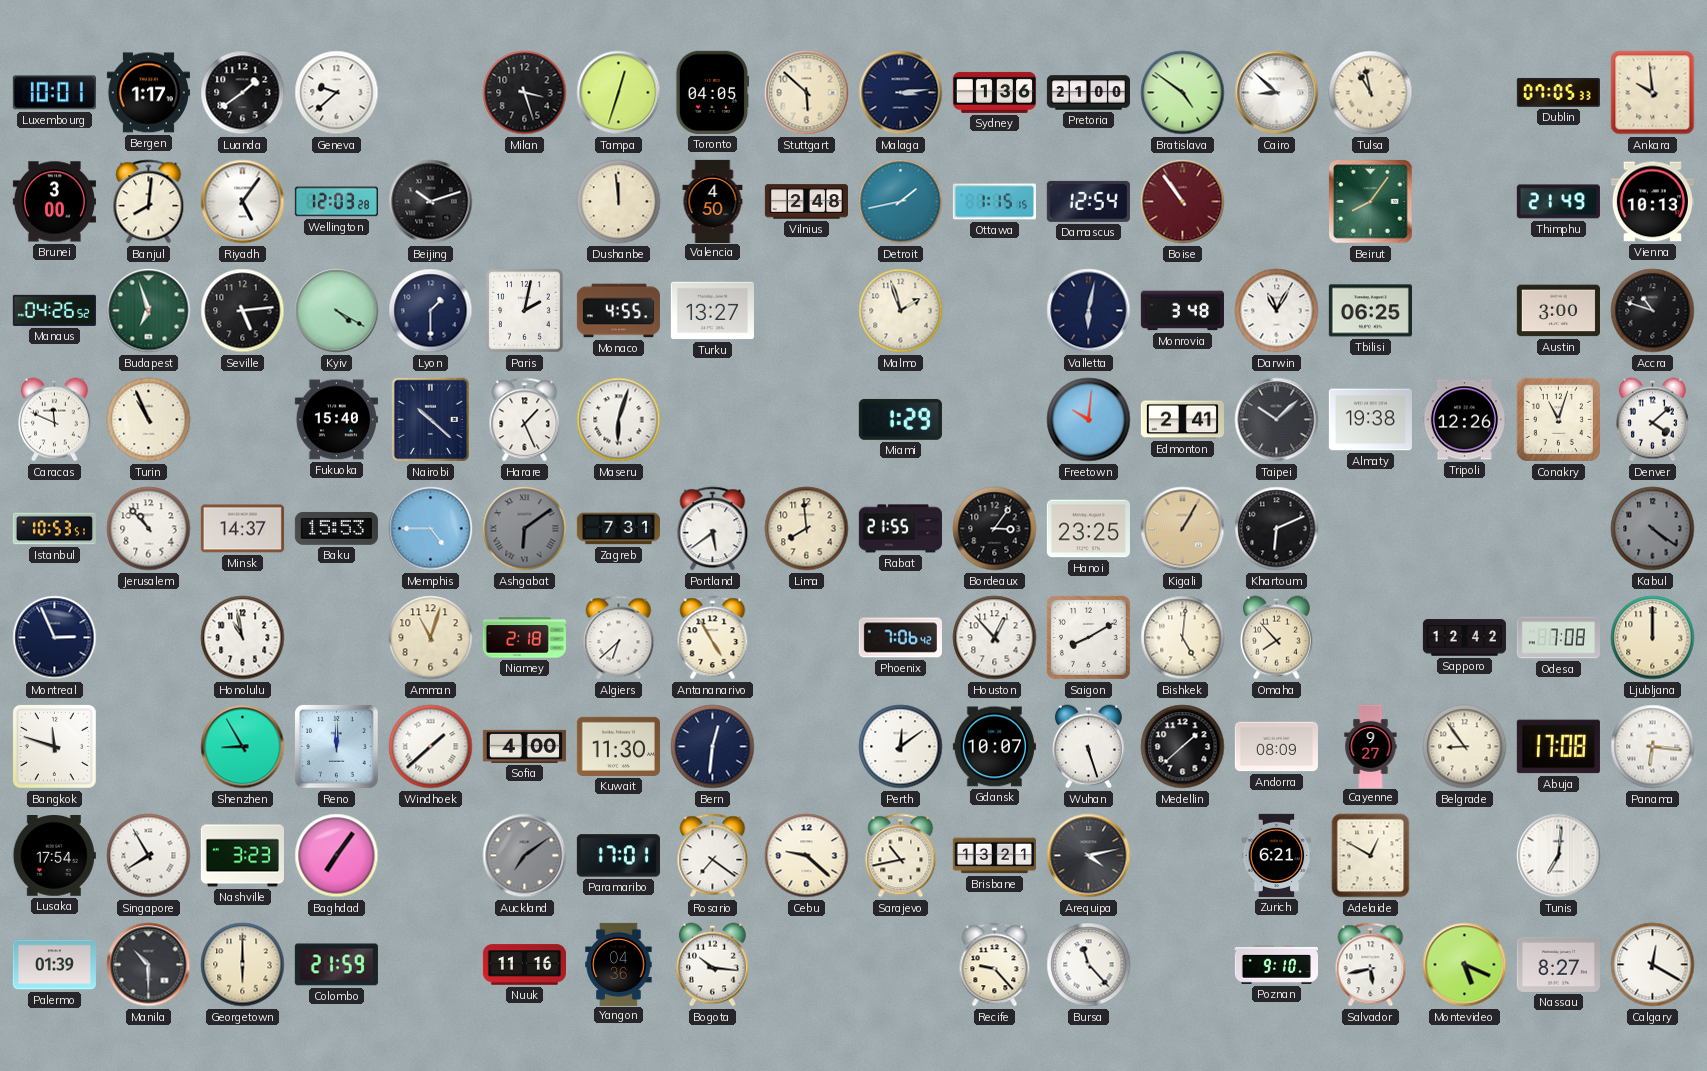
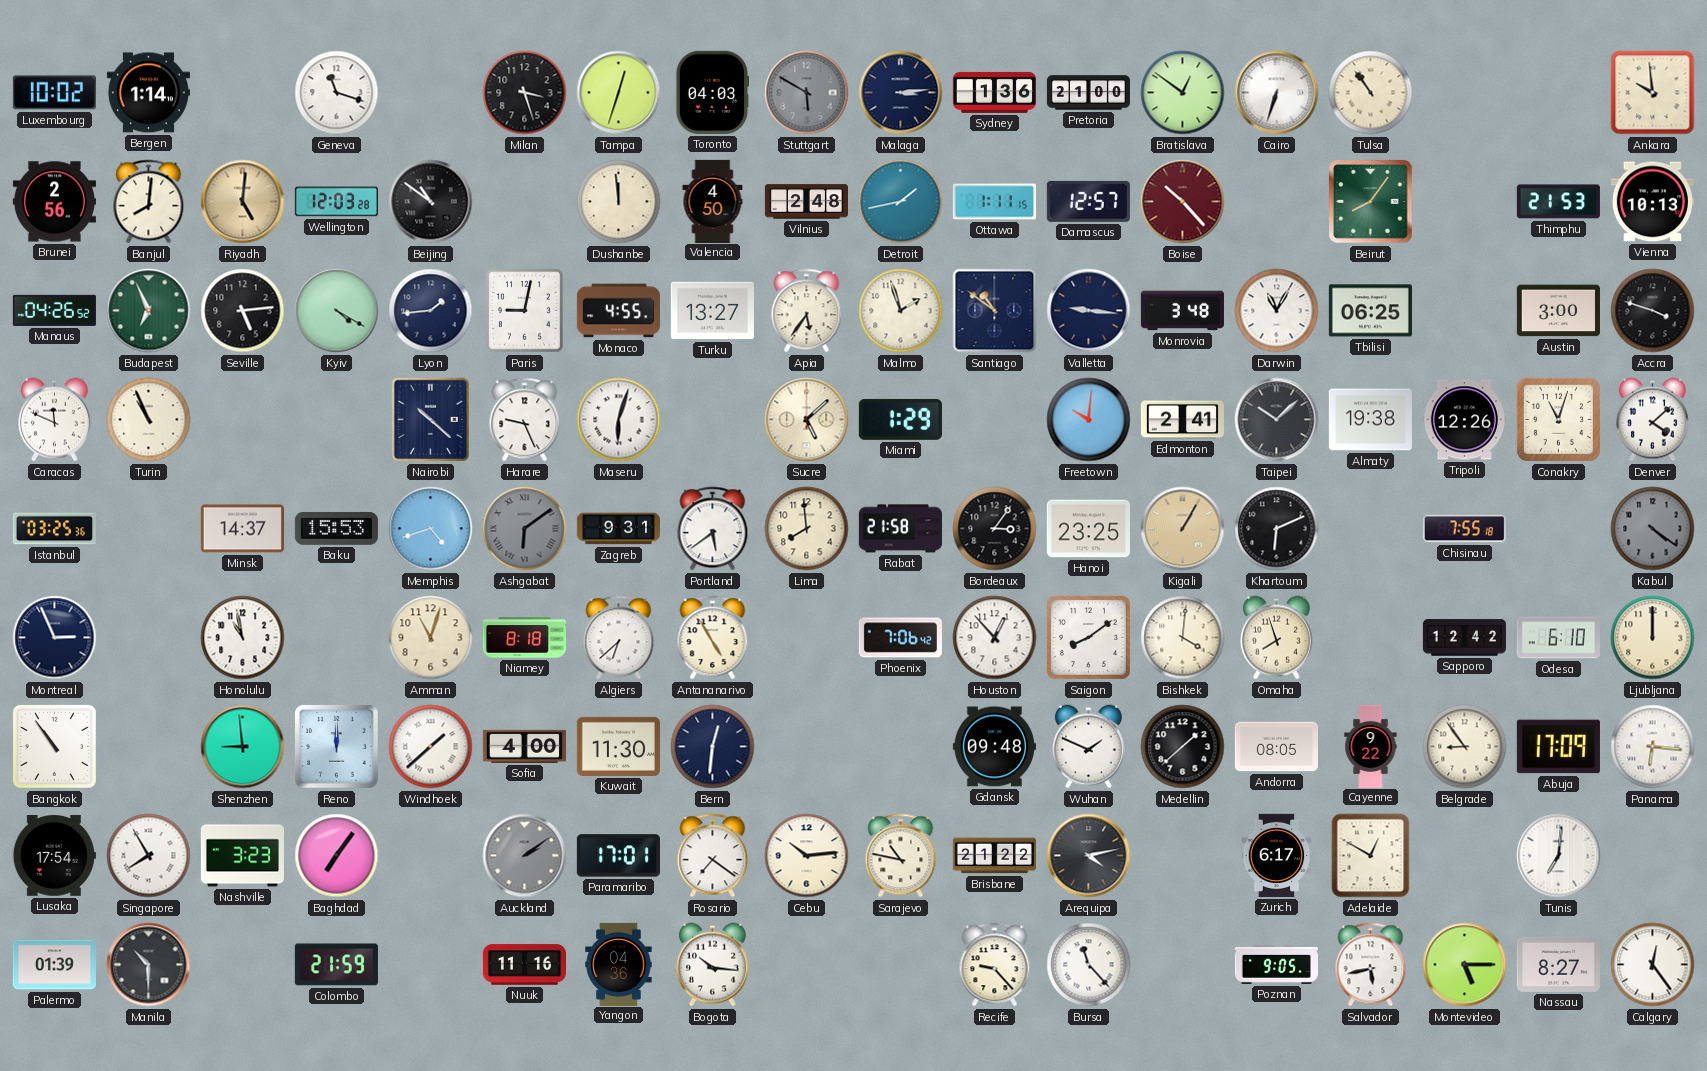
Luxembourg: 10:01 -> 10:02 (54, 93)
Bergen: 1:17 -> 1:14 (148, 93)
Luanda: 1:39 -> none (243, 93)
Geneva: 9:38 -> 11:18 (337, 93)
Toronto: 04:05 -> 04:03 (712, 92)
Stuttgart: 5:52 -> 5:50 (807, 93)
Stuttgart dial: cream -> grey (807, 93)
Bratislava: 4:51 -> 12:51 (1183, 93)
Cairo: 8:52 -> 6:33 (1277, 93)
Tulsa: 10:58 -> 10:54 (1371, 93)
Dublin: 07:05 -> none (1558, 92)
Brunei: 3:00 -> 2:56 (54, 202)
Riyadh: 5:06 -> 5:01 (243, 202)
Riyadh dial: white -> champagne (243, 202)
Beijing: 10:12 -> 10:51 (431, 202)
Ottawa: 1:15 -> 1:11 (994, 202)
Damascus: 12:54 -> 12:57 (1088, 201)
Boise: 10:54 -> 10:23 (1183, 202)
Thimphu: 21:49 -> 21:53 (1558, 202)
Budapest: 6:57 -> 6:56 (149, 311)
Lyon: 1:30 -> 1:44 (431, 311)
Paris: 2:02 -> 9:02 (524, 311)
Apia: none -> 5:36 (807, 311)
Santiago: none -> 10:51 (995, 311)
Valletta: 6:02 -> 9:16 (1089, 311)
Accra: 10:48 -> 3:48 (1653, 311)
Fukuoka: 15:40 -> none (336, 420)
Harare: 1:26 -> 9:26 (525, 420)
Sucre: none -> 5:08 (807, 420)
Istanbul: 10:53 -> 03:25 (54, 529)
Jerusalem: 10:53 -> none (149, 529)
Memphis: 4:45 -> 4:42 (431, 529)
Zagreb: 7:31 -> 9:31 (618, 529)
Rabat: 21:55 -> 21:58 (900, 529)
Chisinau: none -> 7:55 (1464, 529)
Niamey: 2:18 -> 8:18 (524, 638)
Saigon: 8:10 -> 8:09 (1088, 637)
Bishkek: 5:01 -> 4:01 (1183, 638)
Omaha: 7:53 -> 7:57 (1276, 638)
Odesa: 7:08 -> 6:10 (1558, 638)
Bangkok: 11:48 -> 10:54 (54, 746)
Shenzhen: 8:55 -> 8:59 (243, 747)
Perth: 12:09 -> none (901, 747)
Gdansk: 10:07 -> 09:48 (994, 747)
Wuhan: 5:27 -> 1:49 (1088, 747)
Andorra: 08:09 -> 08:05 (1276, 747)
Cayenne: 9:27 -> 9:22 (1371, 746)
Abuja: 17:08 -> 17:09 (1558, 747)
Auckland: 7:09 -> 2:09 (525, 856)
Cebu: 9:22 -> 10:14 (807, 856)
Sarajevo: 10:43 -> 10:47 (901, 856)
Brisbane: 13:21 -> 21:22 (994, 856)
Zurich: 6:21 -> 6:17 (1277, 855)
Georgetown: 6:00 -> none (243, 965)
Poznan: 9:10 -> 9:05 (1276, 964)
Montevideo: 5:19 -> 5:15 (1465, 965)
Calgary: 12:20 -> 12:24 (1653, 965)
